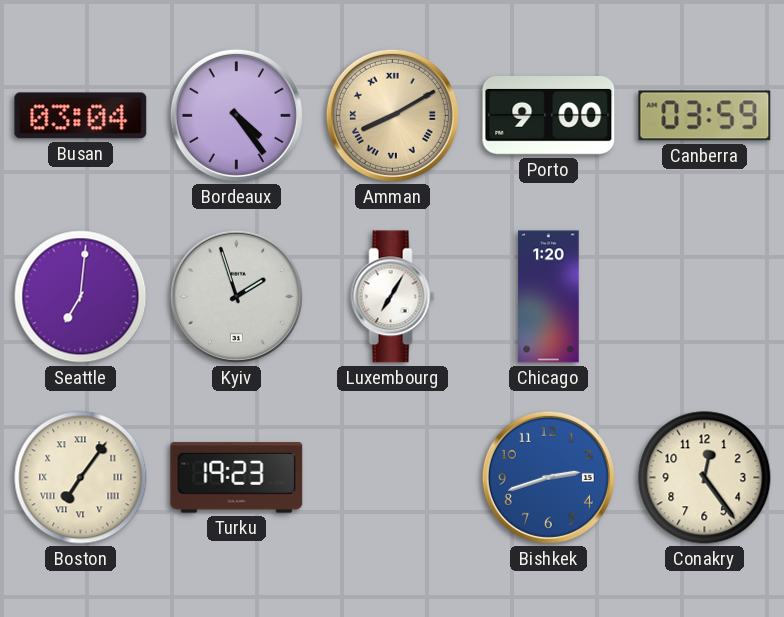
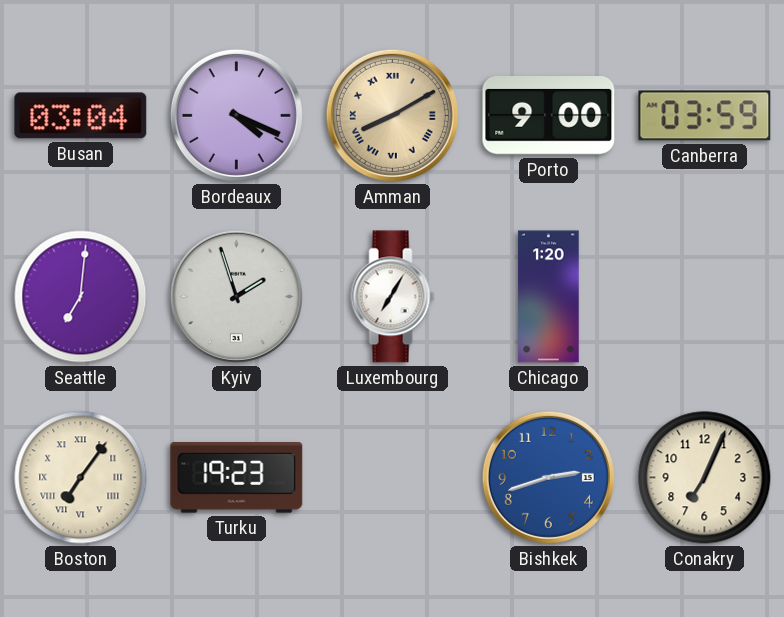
Bordeaux: 4:24 -> 4:19 (236, 115)
Conakry: 12:24 -> 7:04 (705, 478)
